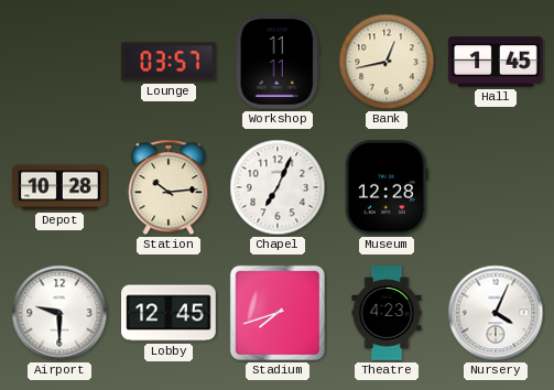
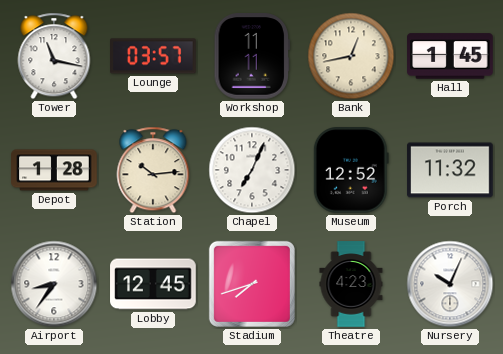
Tower: none -> 11:17 (54, 56)
Depot: 10:28 -> 1:28 (54, 170)
Museum: 12:28 -> 12:52 (351, 171)
Porch: none -> 11:32 (450, 170)
Airport: 9:30 -> 8:36 (54, 284)
Nursery: 4:04 -> 10:04 (450, 284)
